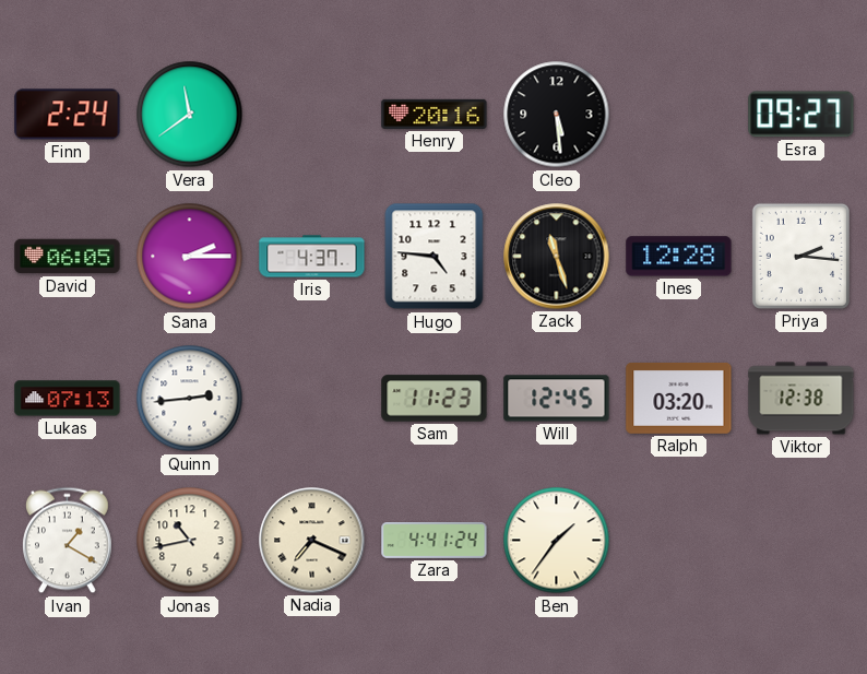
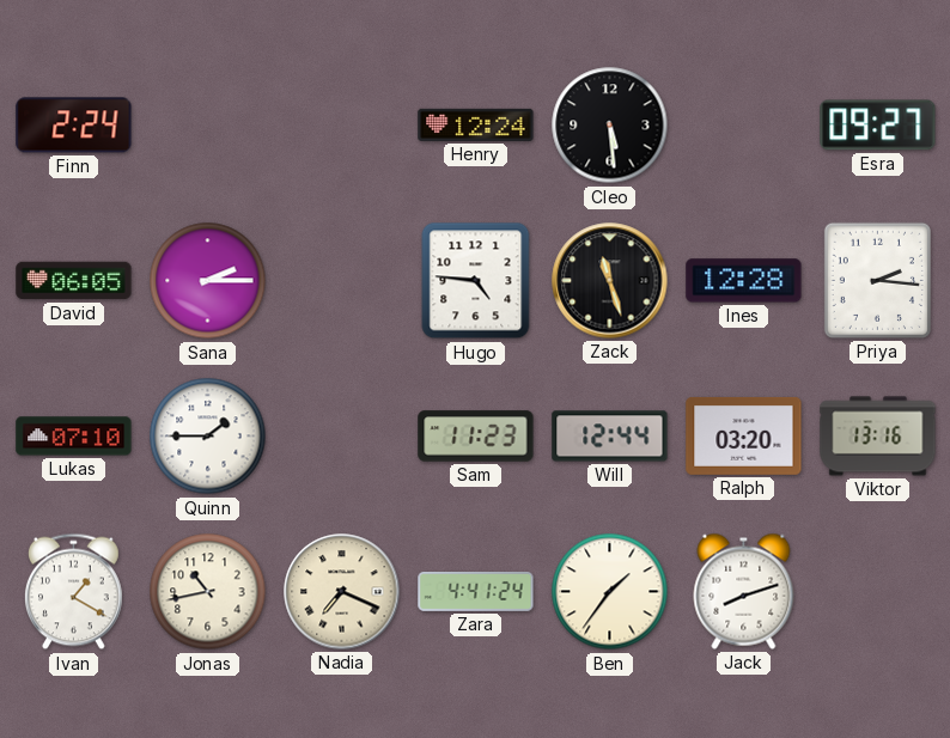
Vera: 11:39 -> none (190, 115)
Henry: 20:16 -> 12:24 (476, 124)
Iris: 4:37 -> none (312, 257)
Lukas: 07:13 -> 07:10 (74, 437)
Quinn: 2:44 -> 1:45 (208, 437)
Will: 12:45 -> 12:44 (610, 437)
Viktor: 12:38 -> 13:16 (878, 437)
Jack: none -> 8:12 (744, 591)
